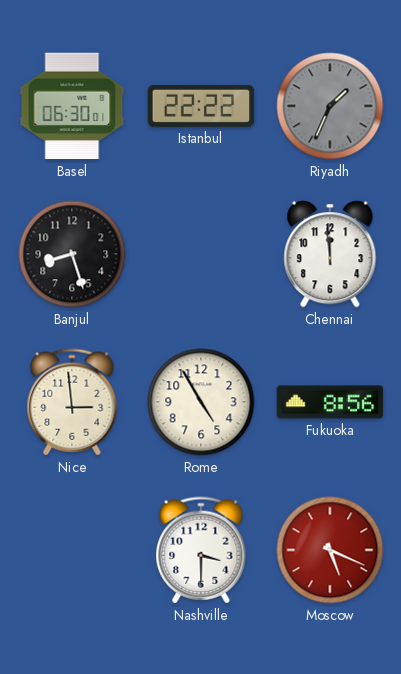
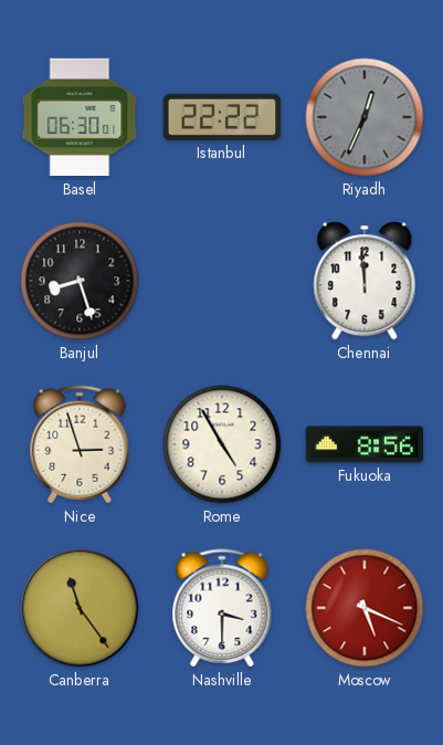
Riyadh: 1:34 -> 12:34 (365, 117)
Nice: 2:59 -> 2:57 (80, 444)
Canberra: none -> 11:24 (80, 608)
